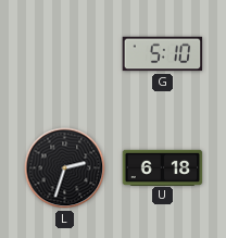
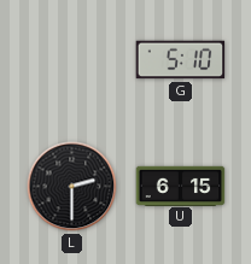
L: 2:33 -> 2:30 (72, 187)
U: 6:18 -> 6:15 (181, 186)
